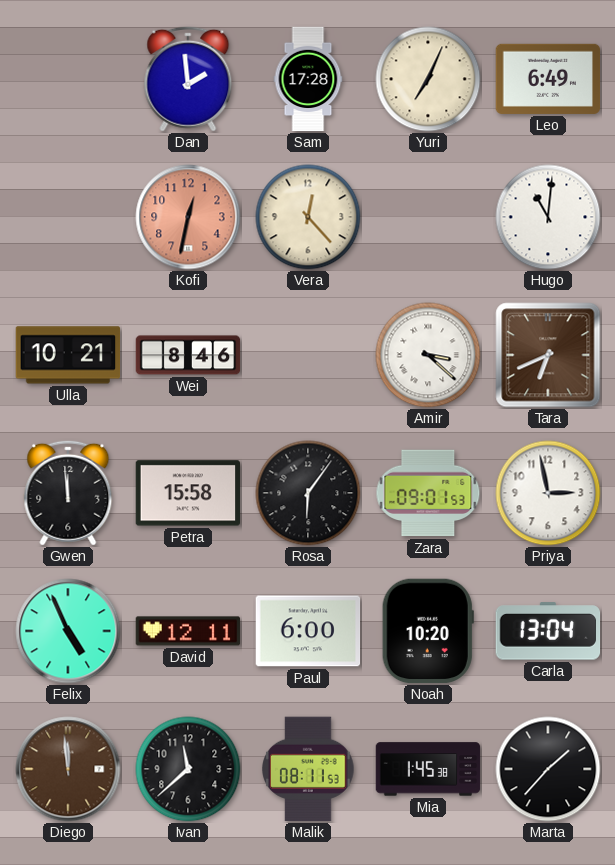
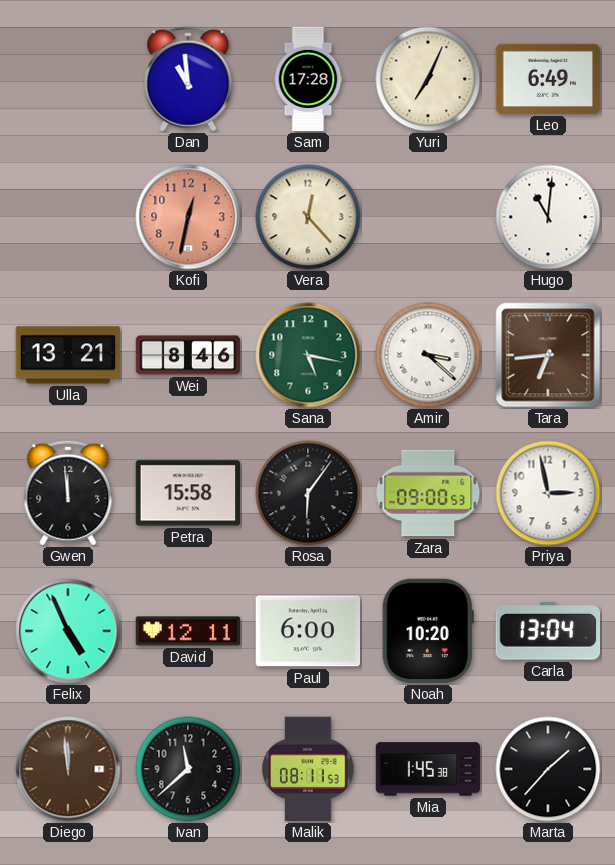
Dan: 1:59 -> 10:59 (188, 79)
Ulla: 10:21 -> 13:21 (68, 355)
Sana: none -> 5:17 (308, 355)
Tara: 6:41 -> 6:44 (548, 355)
Zara: 09:01 -> 09:00 (428, 493)
